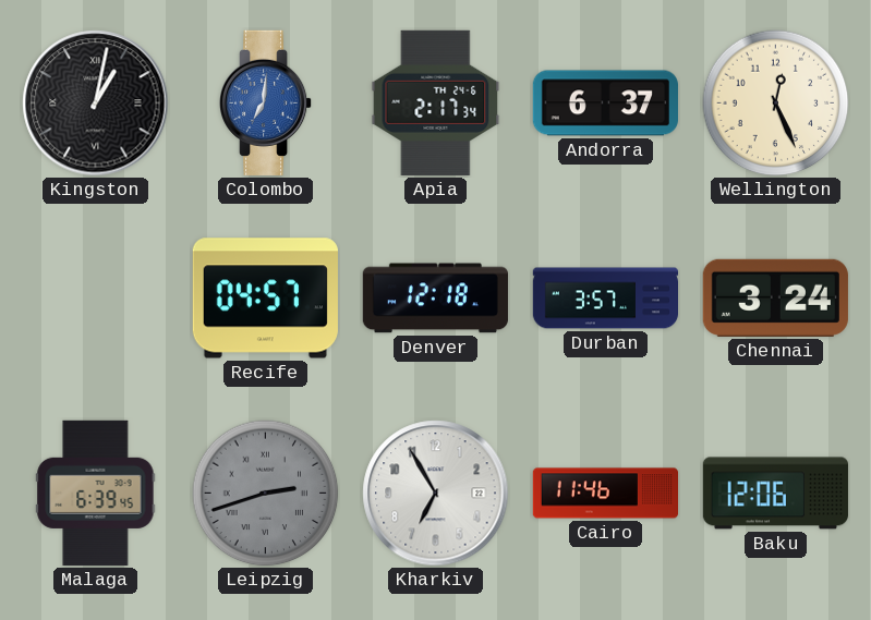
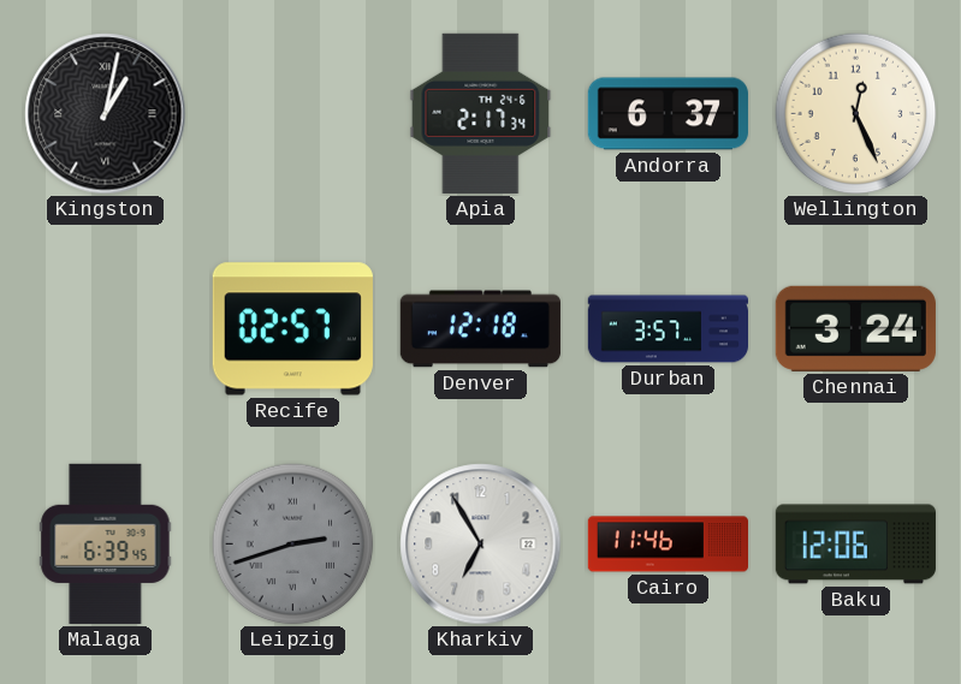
Colombo: 7:01 -> none (267, 102)
Recife: 04:57 -> 02:57 (292, 329)
